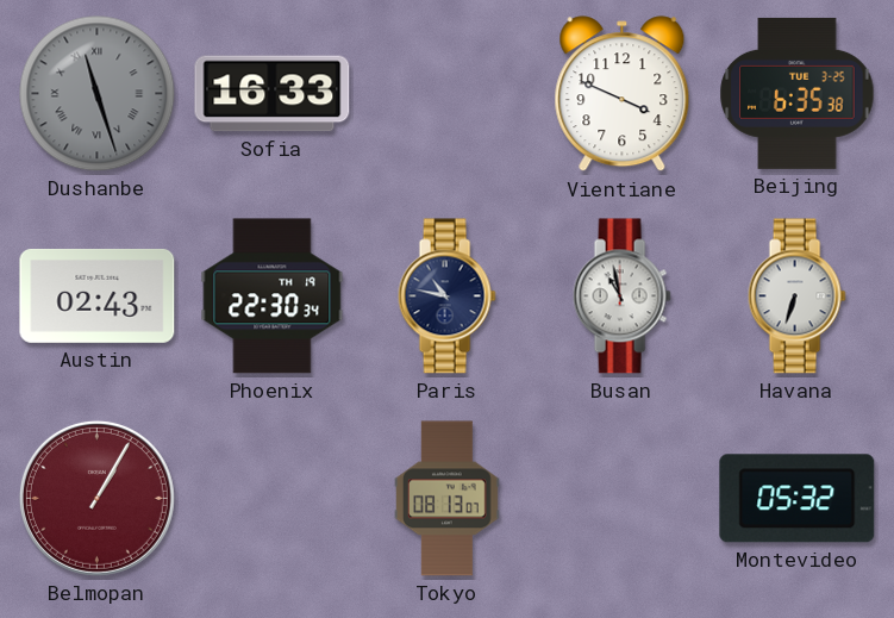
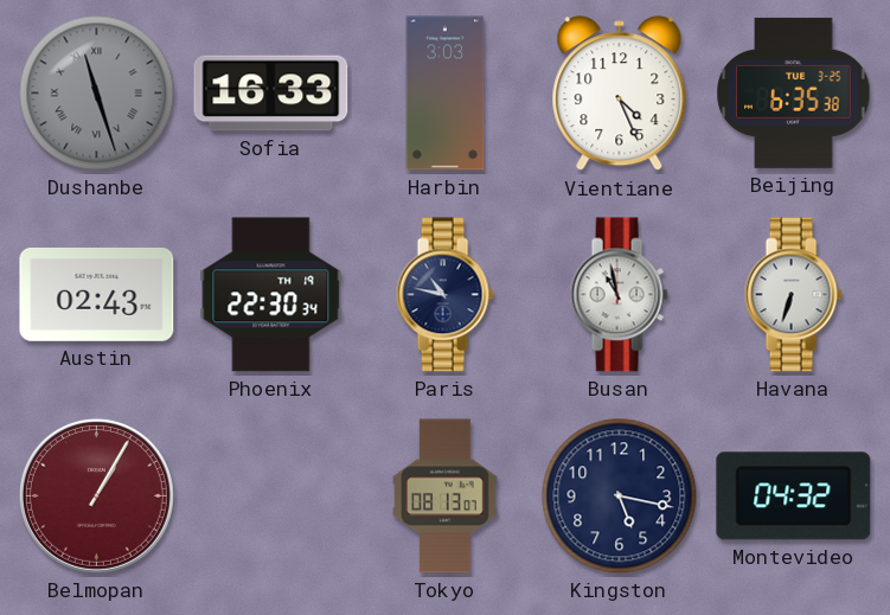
Harbin: none -> 3:03 (446, 94)
Vientiane: 3:49 -> 4:26 (620, 94)
Kingston: none -> 5:17 (620, 497)
Montevideo: 05:32 -> 04:32 (794, 497)
